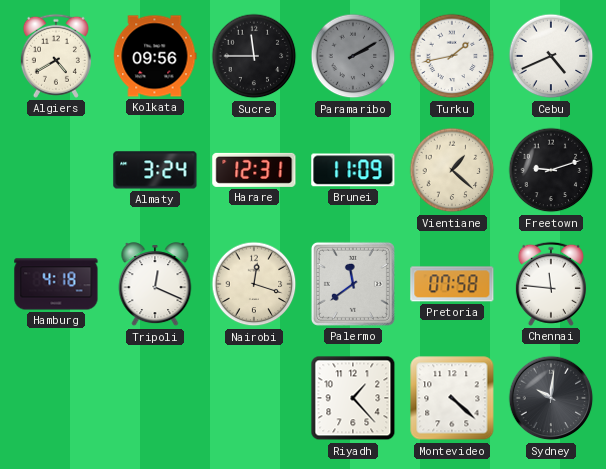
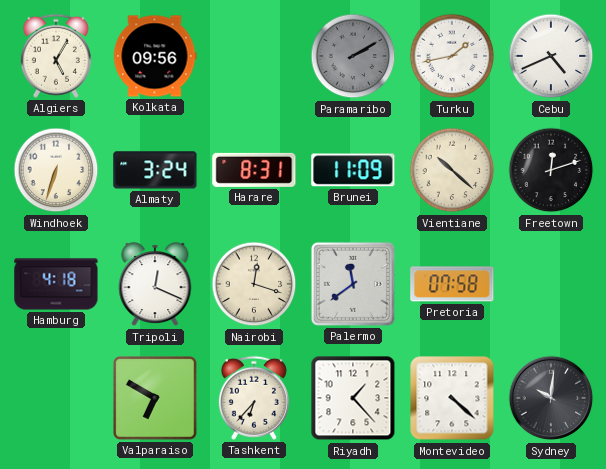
Algiers: 4:40 -> 5:05 (56, 56)
Sucre: 11:45 -> none (254, 56)
Windhoek: none -> 6:33 (56, 170)
Harare: 12:31 -> 8:31 (254, 170)
Vientiane: 1:22 -> 10:22 (452, 170)
Freetown: 9:12 -> 12:12 (551, 170)
Chennai: 11:46 -> none (551, 284)
Valparaiso: none -> 6:50 (155, 398)
Tashkent: none -> 6:37 (254, 398)
